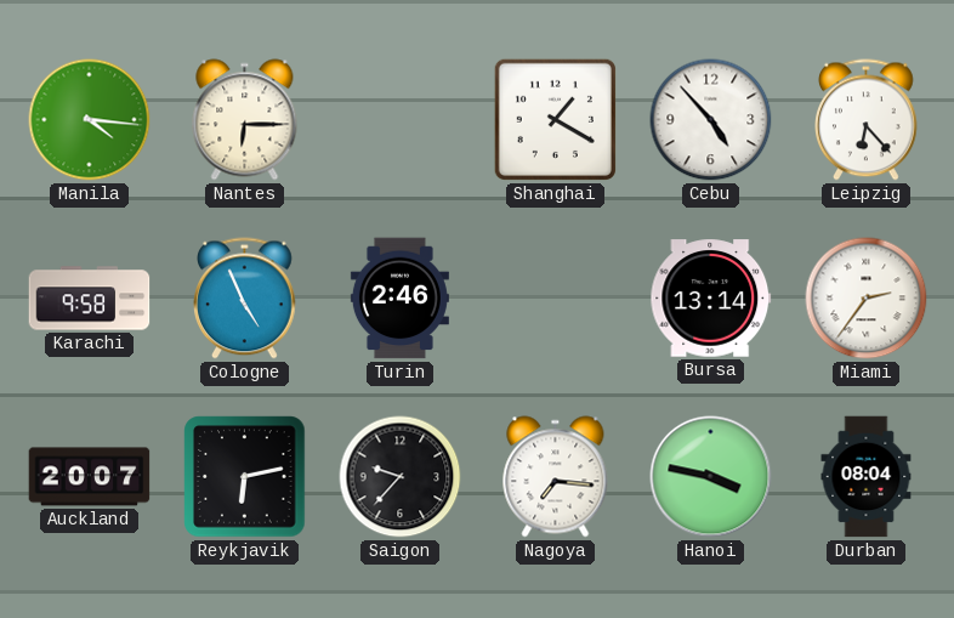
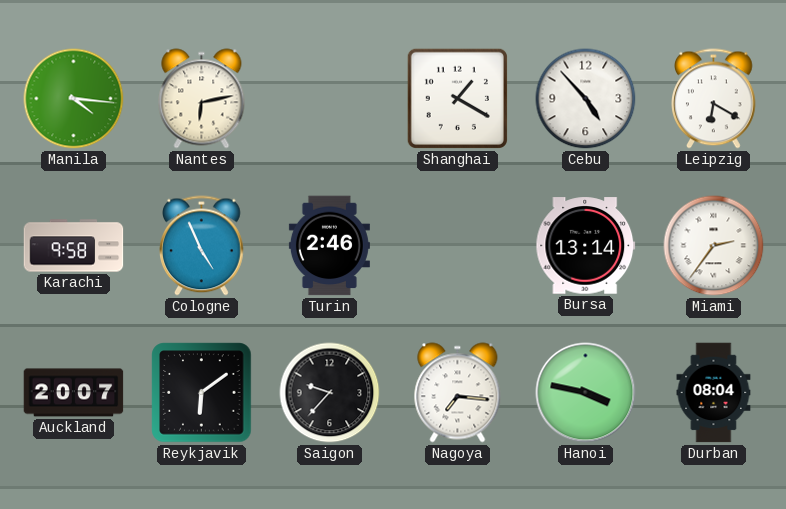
Nantes: 6:15 -> 6:13 (202, 99)
Leipzig: 6:23 -> 6:20 (714, 99)
Reykjavik: 6:13 -> 6:09 (202, 393)
